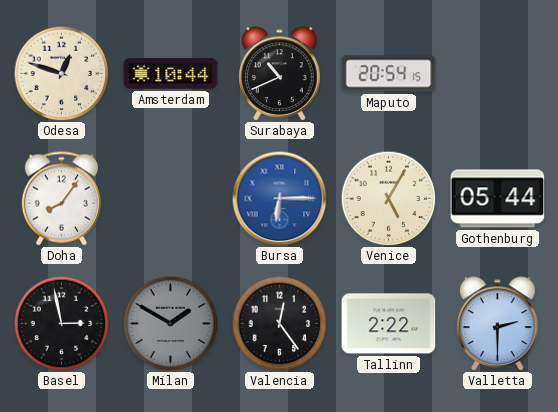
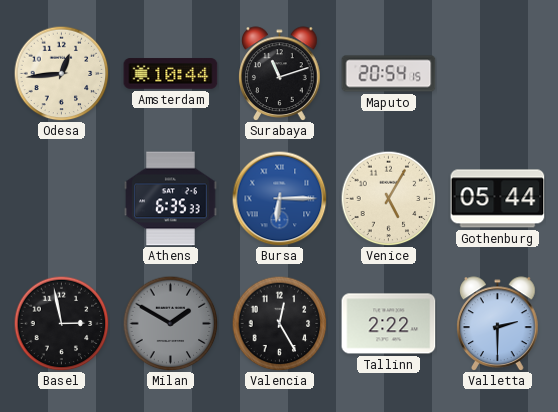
Odesa: 12:48 -> 12:44 (61, 73)
Surabaya: 10:41 -> 11:12 (280, 73)
Doha: 8:06 -> none (61, 199)
Athens: none -> 6:35 (171, 199)
Valencia: 12:24 -> 12:25 (279, 323)
